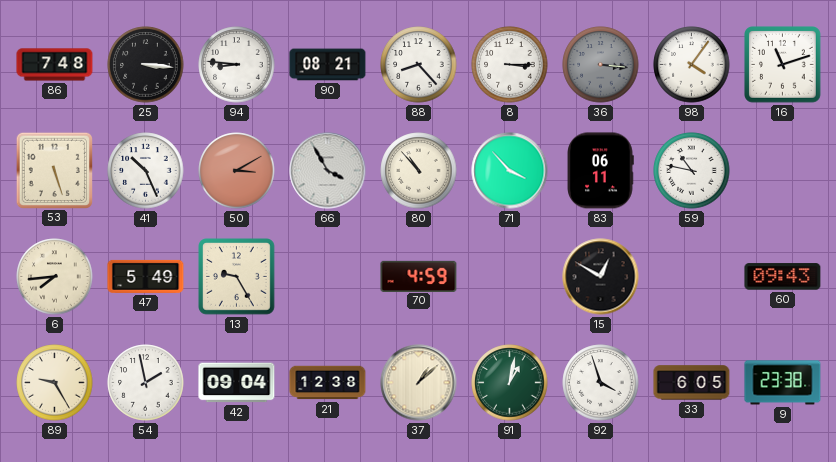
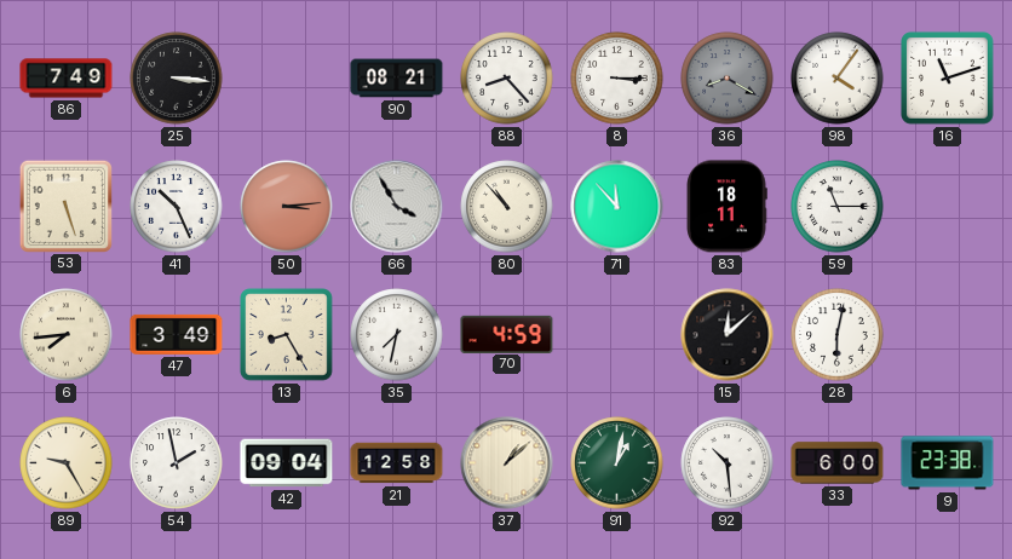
86: 7:48 -> 7:49 (67, 79)
94: 8:46 -> none (237, 65)
36: 3:16 -> 8:20 (728, 79)
50: 3:10 -> 3:14 (287, 207)
71: 3:53 -> 11:53 (617, 207)
83: 06:11 -> 18:11 (726, 207)
59: 10:47 -> 11:15 (838, 207)
47: 5:49 -> 3:49 (177, 334)
13: 9:25 -> 8:25 (287, 335)
35: none -> 7:32 (397, 335)
15: 12:50 -> 12:08 (728, 335)
28: none -> 6:02 (838, 335)
60: 09:43 -> none (783, 277)
21: 12:38 -> 12:58 (397, 463)
92: 3:57 -> 10:29 (728, 463)
33: 6:05 -> 6:00 (838, 463)
